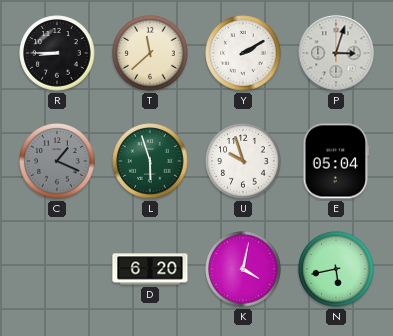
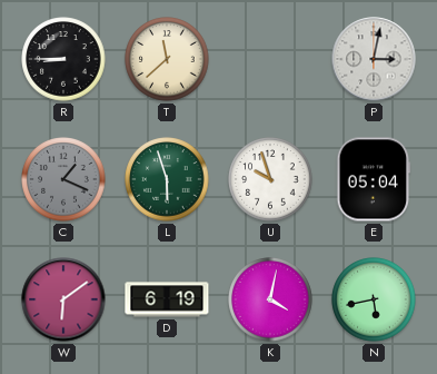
Y: 2:10 -> none (243, 53)
P: 3:03 -> 3:02 (374, 59)
W: none -> 6:09 (63, 299)
D: 6:20 -> 6:19 (167, 299)
